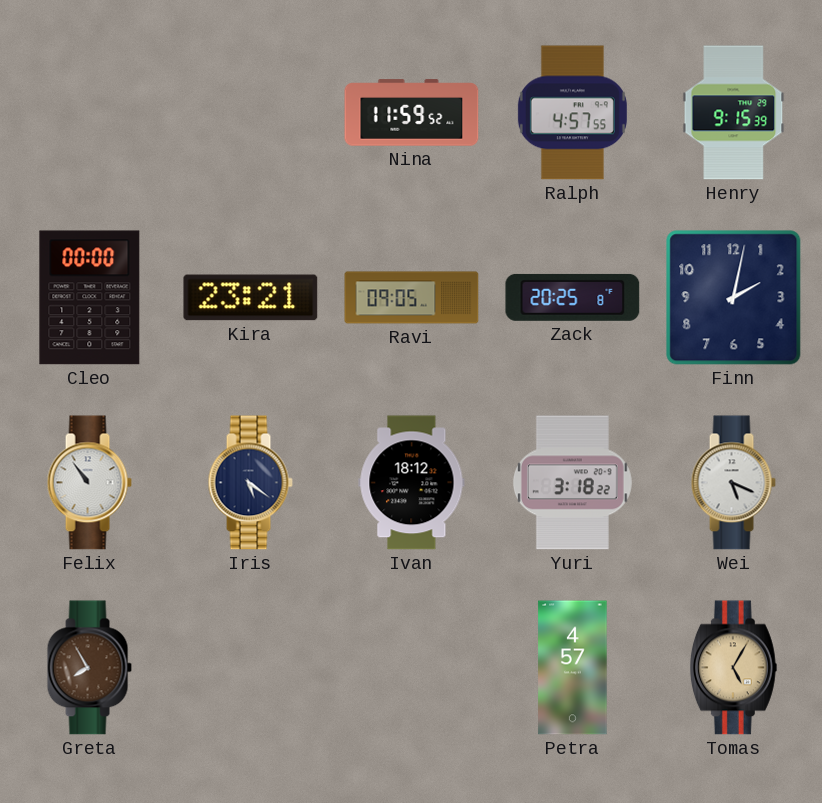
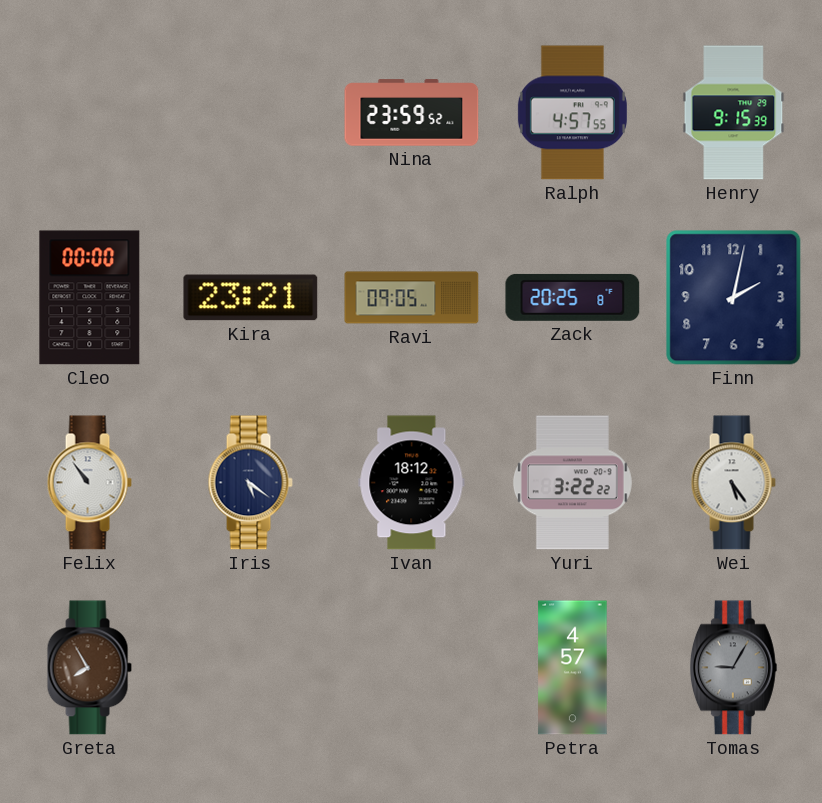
Nina: 11:59 -> 23:59 (412, 113)
Yuri: 3:18 -> 3:22 (572, 483)
Wei: 5:19 -> 5:24 (733, 483)
Tomas: 5:05 -> 9:05 (733, 668)
Tomas dial: champagne -> grey (733, 668)
